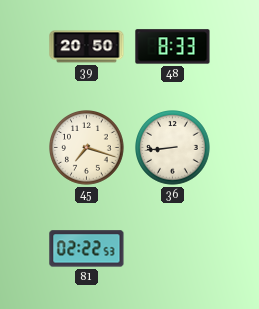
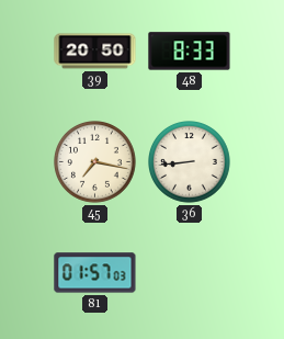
45: 7:18 -> 7:17 (95, 162)
81: 02:22 -> 01:57 (95, 273)
